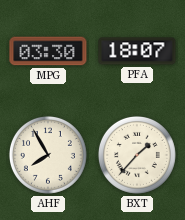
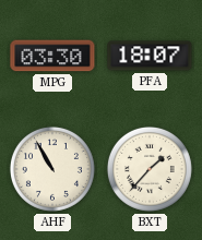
AHF: 7:55 -> 10:55 (52, 169)
